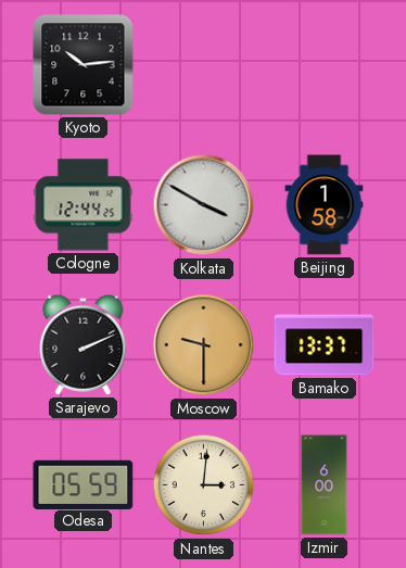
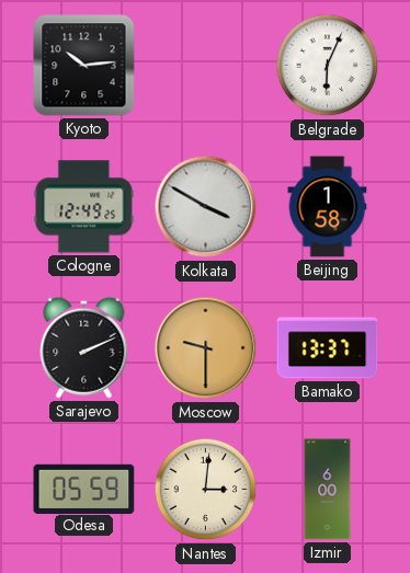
Belgrade: none -> 6:04 (328, 66)
Cologne: 12:44 -> 12:49 (84, 207)
